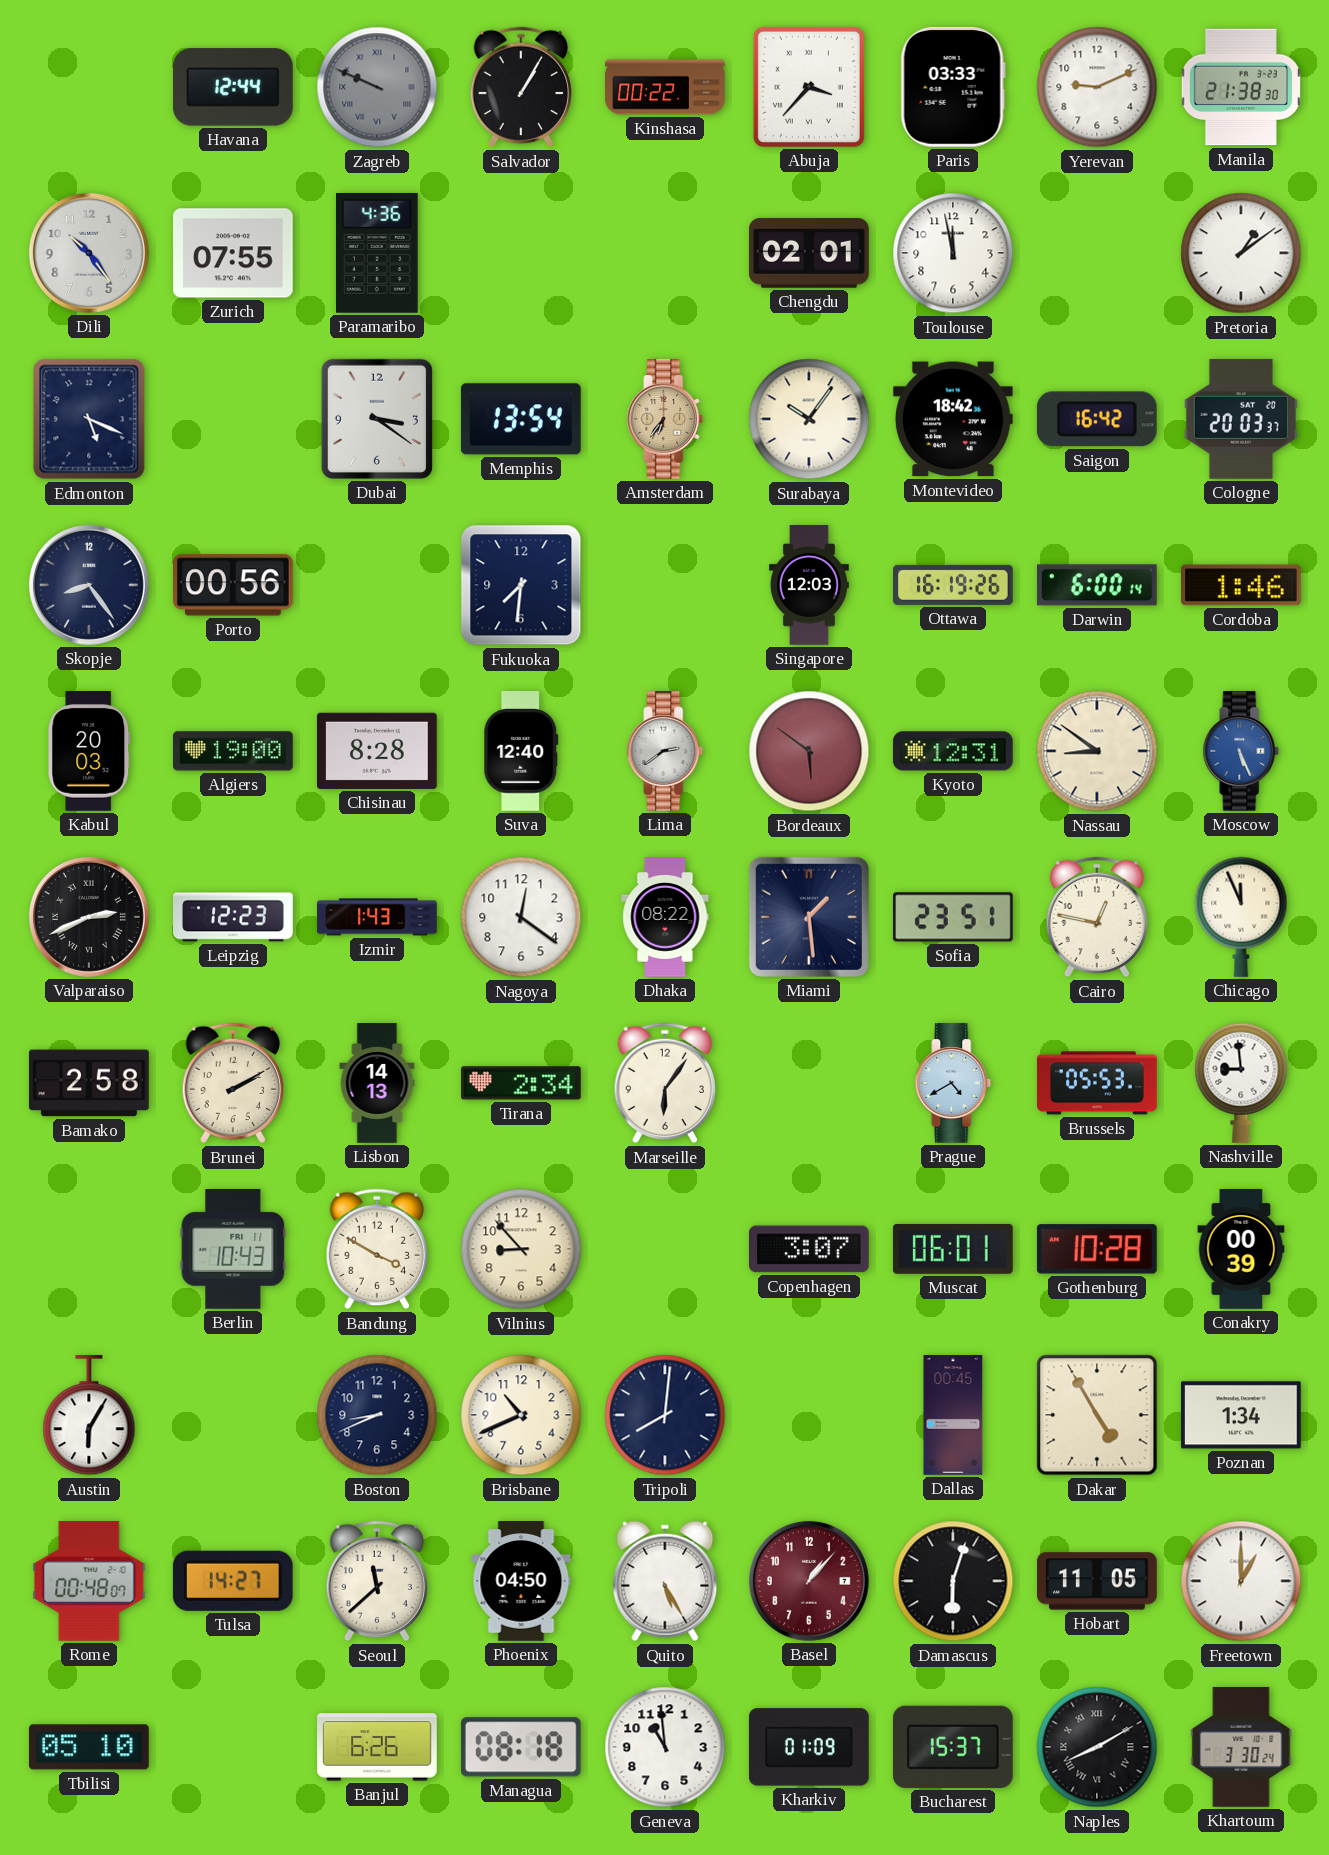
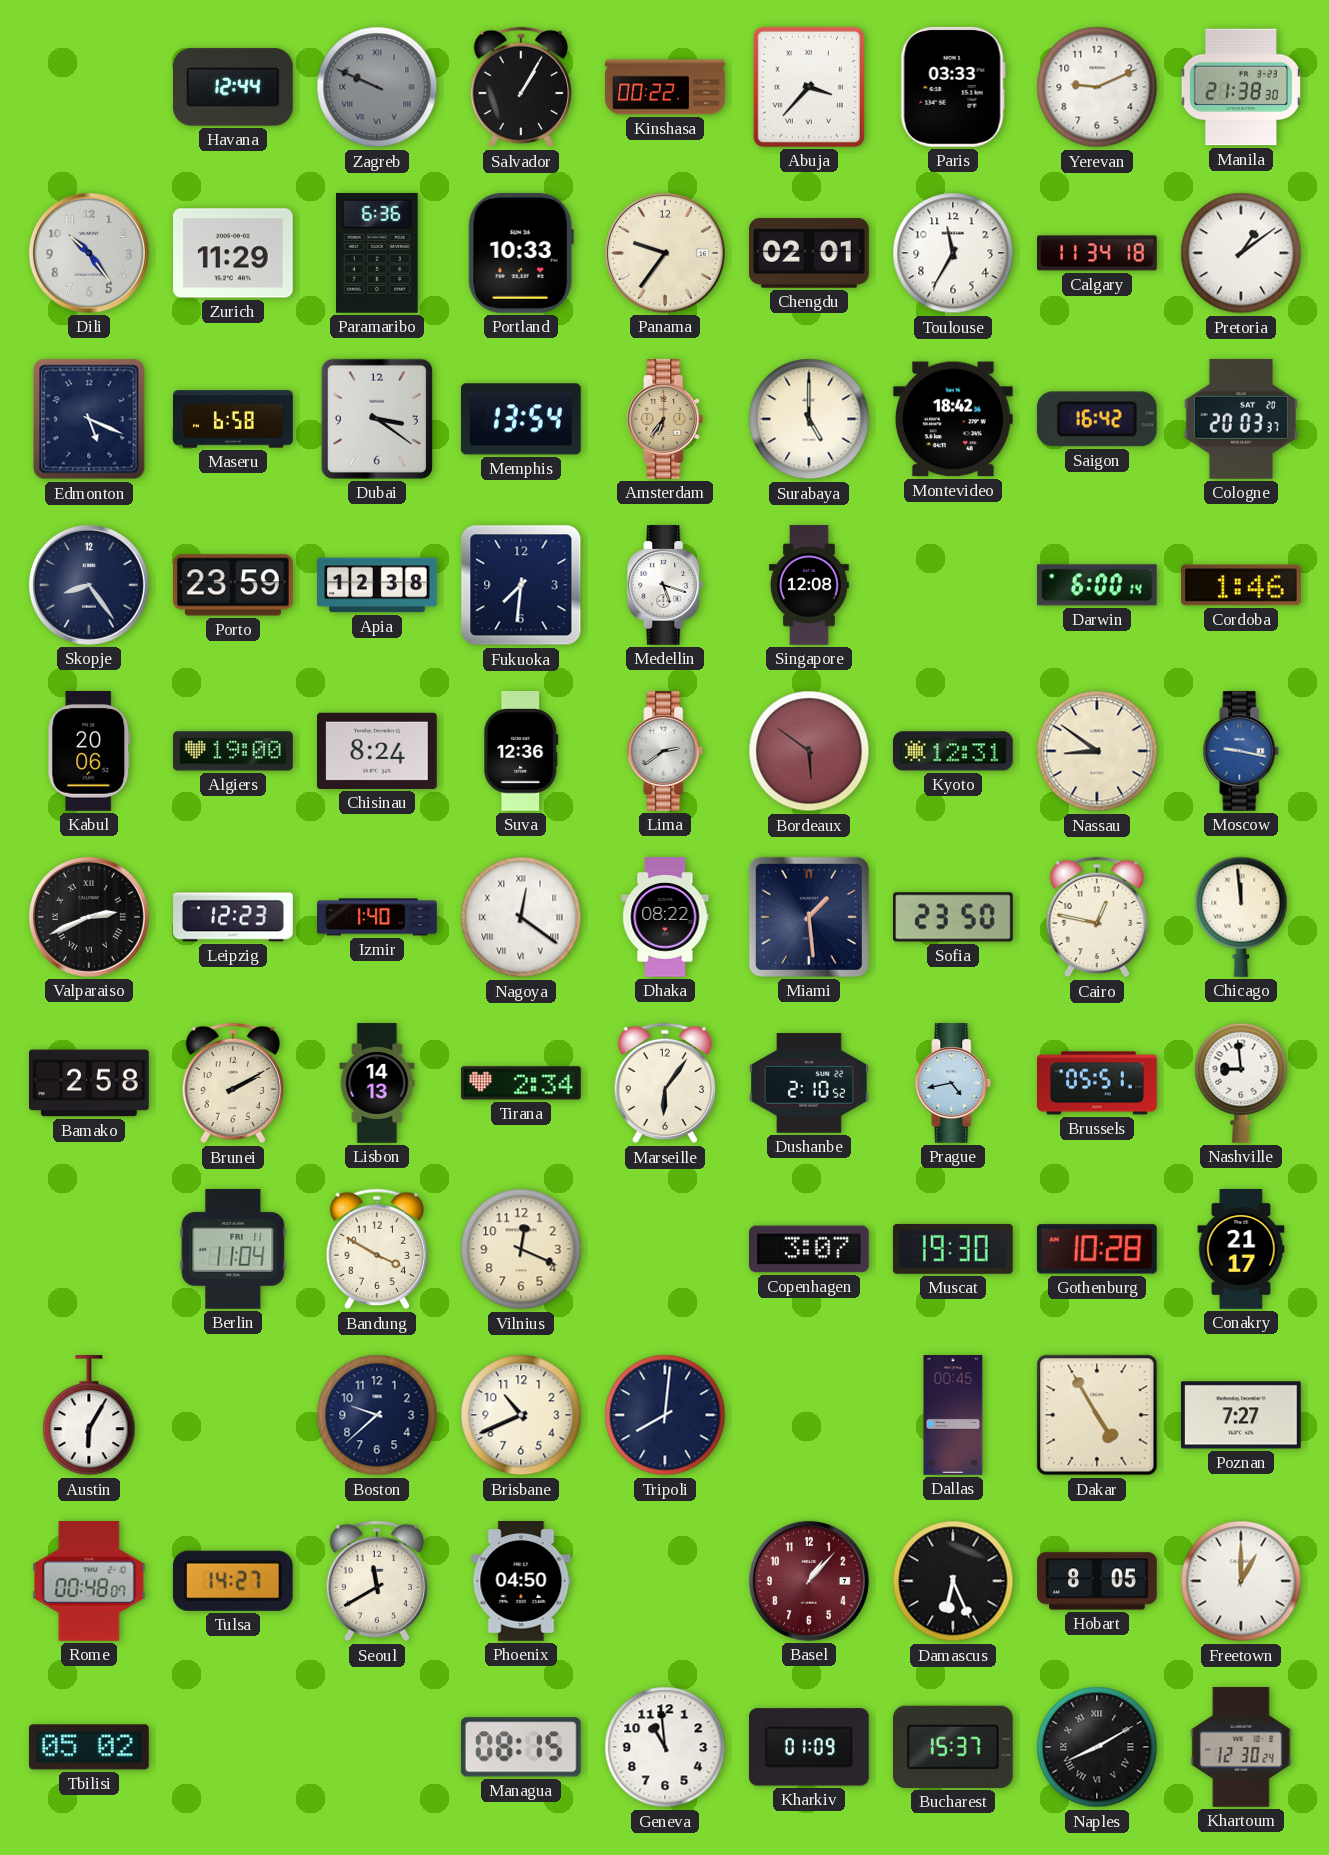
Zurich: 07:55 -> 11:29 (234, 253)
Paramaribo: 4:36 -> 6:36 (378, 253)
Portland: none -> 10:33 (521, 253)
Panama: none -> 9:36 (665, 253)
Toulouse: 11:58 -> 11:35 (953, 253)
Calgary: none -> 11:34 (1098, 253)
Maseru: none -> 6:58 (233, 419)
Surabaya: 10:06 -> 5:00 (809, 419)
Porto: 00:56 -> 23:59 (234, 585)
Apia: none -> 12:38 (377, 585)
Medellin: none -> 5:18 (665, 585)
Singapore: 12:03 -> 12:08 (809, 585)
Ottawa: 16:19 -> none (954, 585)
Kabul: 20:03 -> 20:06 (89, 752)
Chisinau: 8:28 -> 8:24 (378, 751)
Suva: 12:40 -> 12:36 (521, 752)
Moscow: 5:26 -> 9:17 (1241, 751)
Izmir: 1:43 -> 1:40 (377, 917)
Nagoya numerals: Arabic -> Roman (521, 917)
Sofia: 23:51 -> 23:50 (954, 917)
Chicago: 11:56 -> 11:59 (1241, 917)
Dushanbe: none -> 2:10 (810, 1083)
Prague: 4:40 -> 4:43 (953, 1083)
Brussels: 05:53 -> 05:51 (1098, 1083)
Berlin: 10:43 -> 11:04 (233, 1250)
Vilnius: 8:53 -> 12:19 (521, 1249)
Muscat: 06:01 -> 19:30 (953, 1249)
Conakry: 00:39 -> 21:17 (1241, 1249)
Boston: 8:41 -> 9:38 (377, 1415)
Poznan: 1:34 -> 7:27 (1242, 1415)
Seoul: 11:38 -> 11:40 (377, 1581)
Quito: 5:25 -> none (665, 1581)
Damascus: 6:03 -> 6:26 (953, 1581)
Hobart: 11:05 -> 8:05 (1097, 1581)
Tbilisi: 05:10 -> 05:02 (90, 1747)
Banjul: 6:26 -> none (377, 1747)
Managua: 08:18 -> 08:15 (521, 1747)
Khartoum: 3:30 -> 12:30 (1241, 1747)
